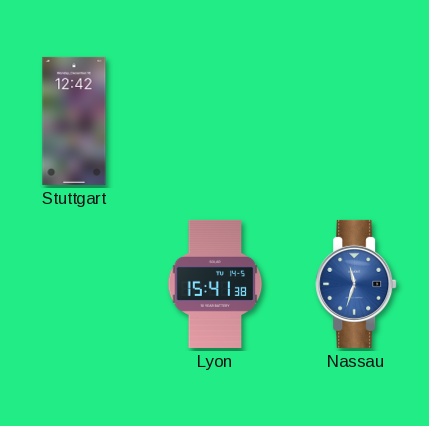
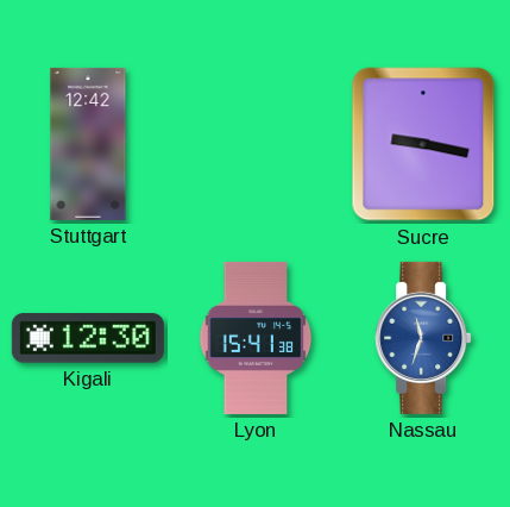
Sucre: none -> 9:17 (423, 144)
Kigali: none -> 12:30 (88, 338)
